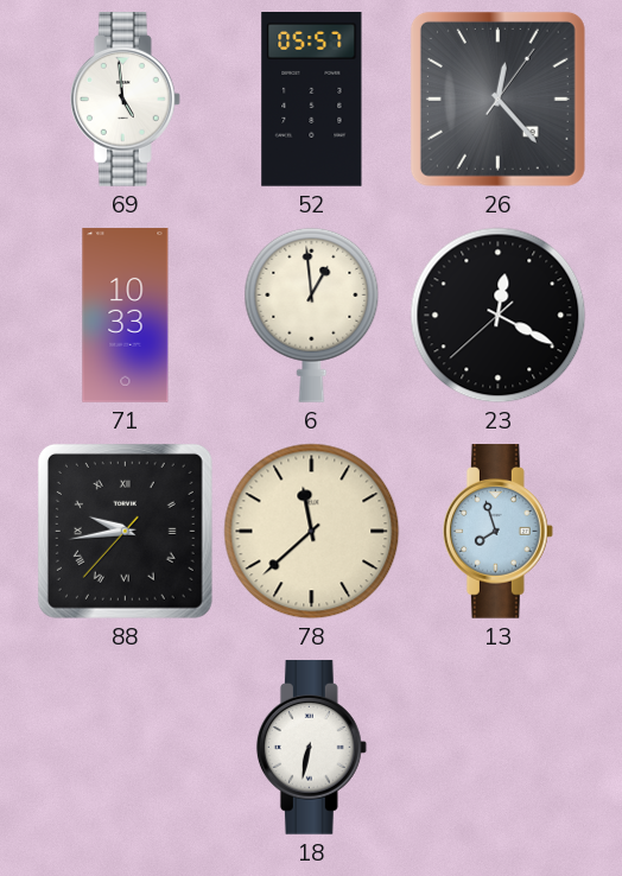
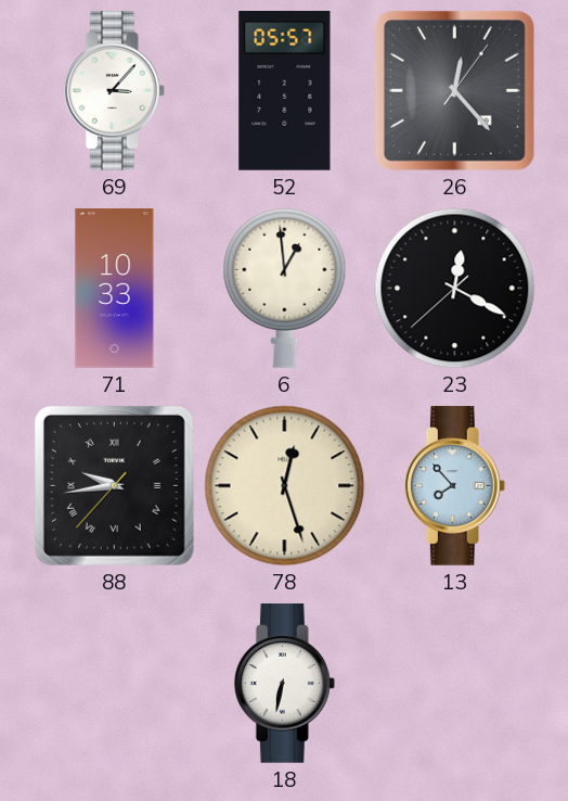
69: 4:59 -> 3:07 (114, 91)
78: 11:38 -> 12:27 (285, 486)
13: 7:57 -> 7:53 (454, 486)
